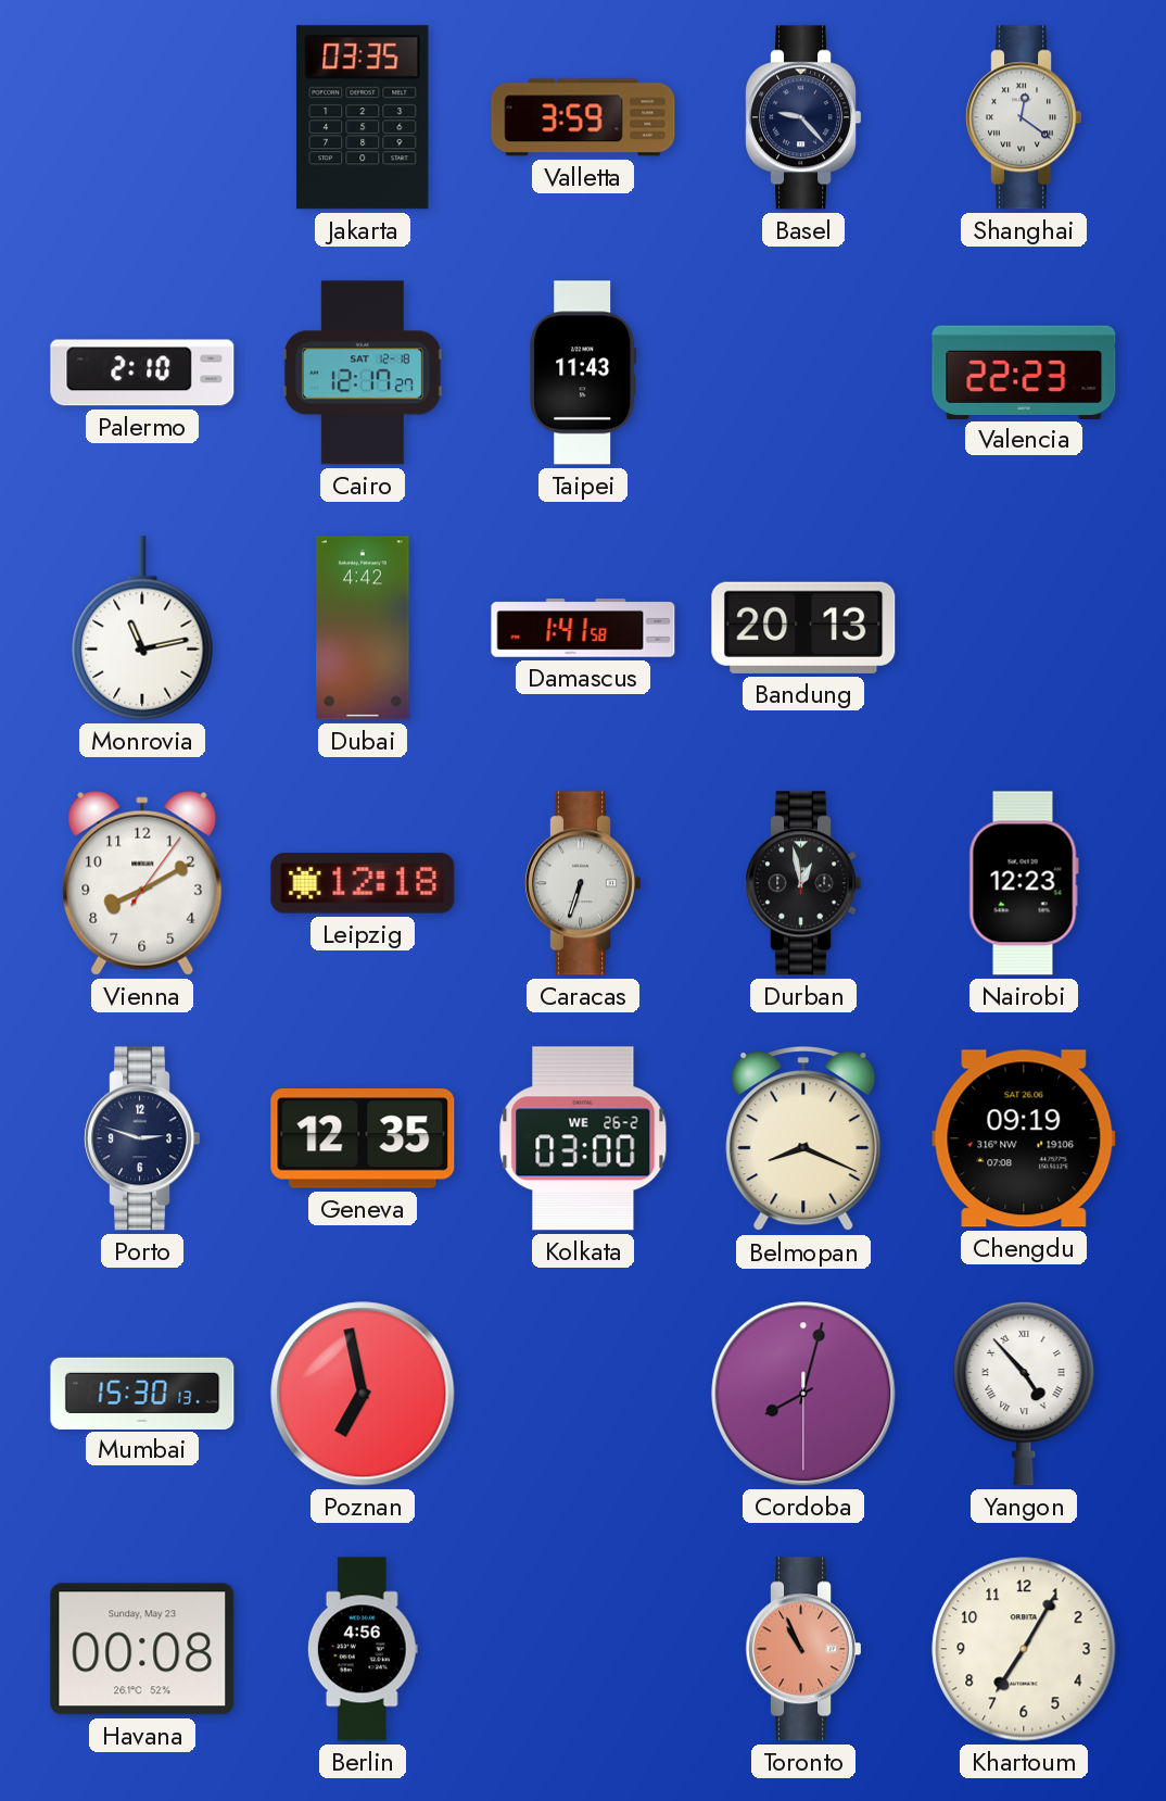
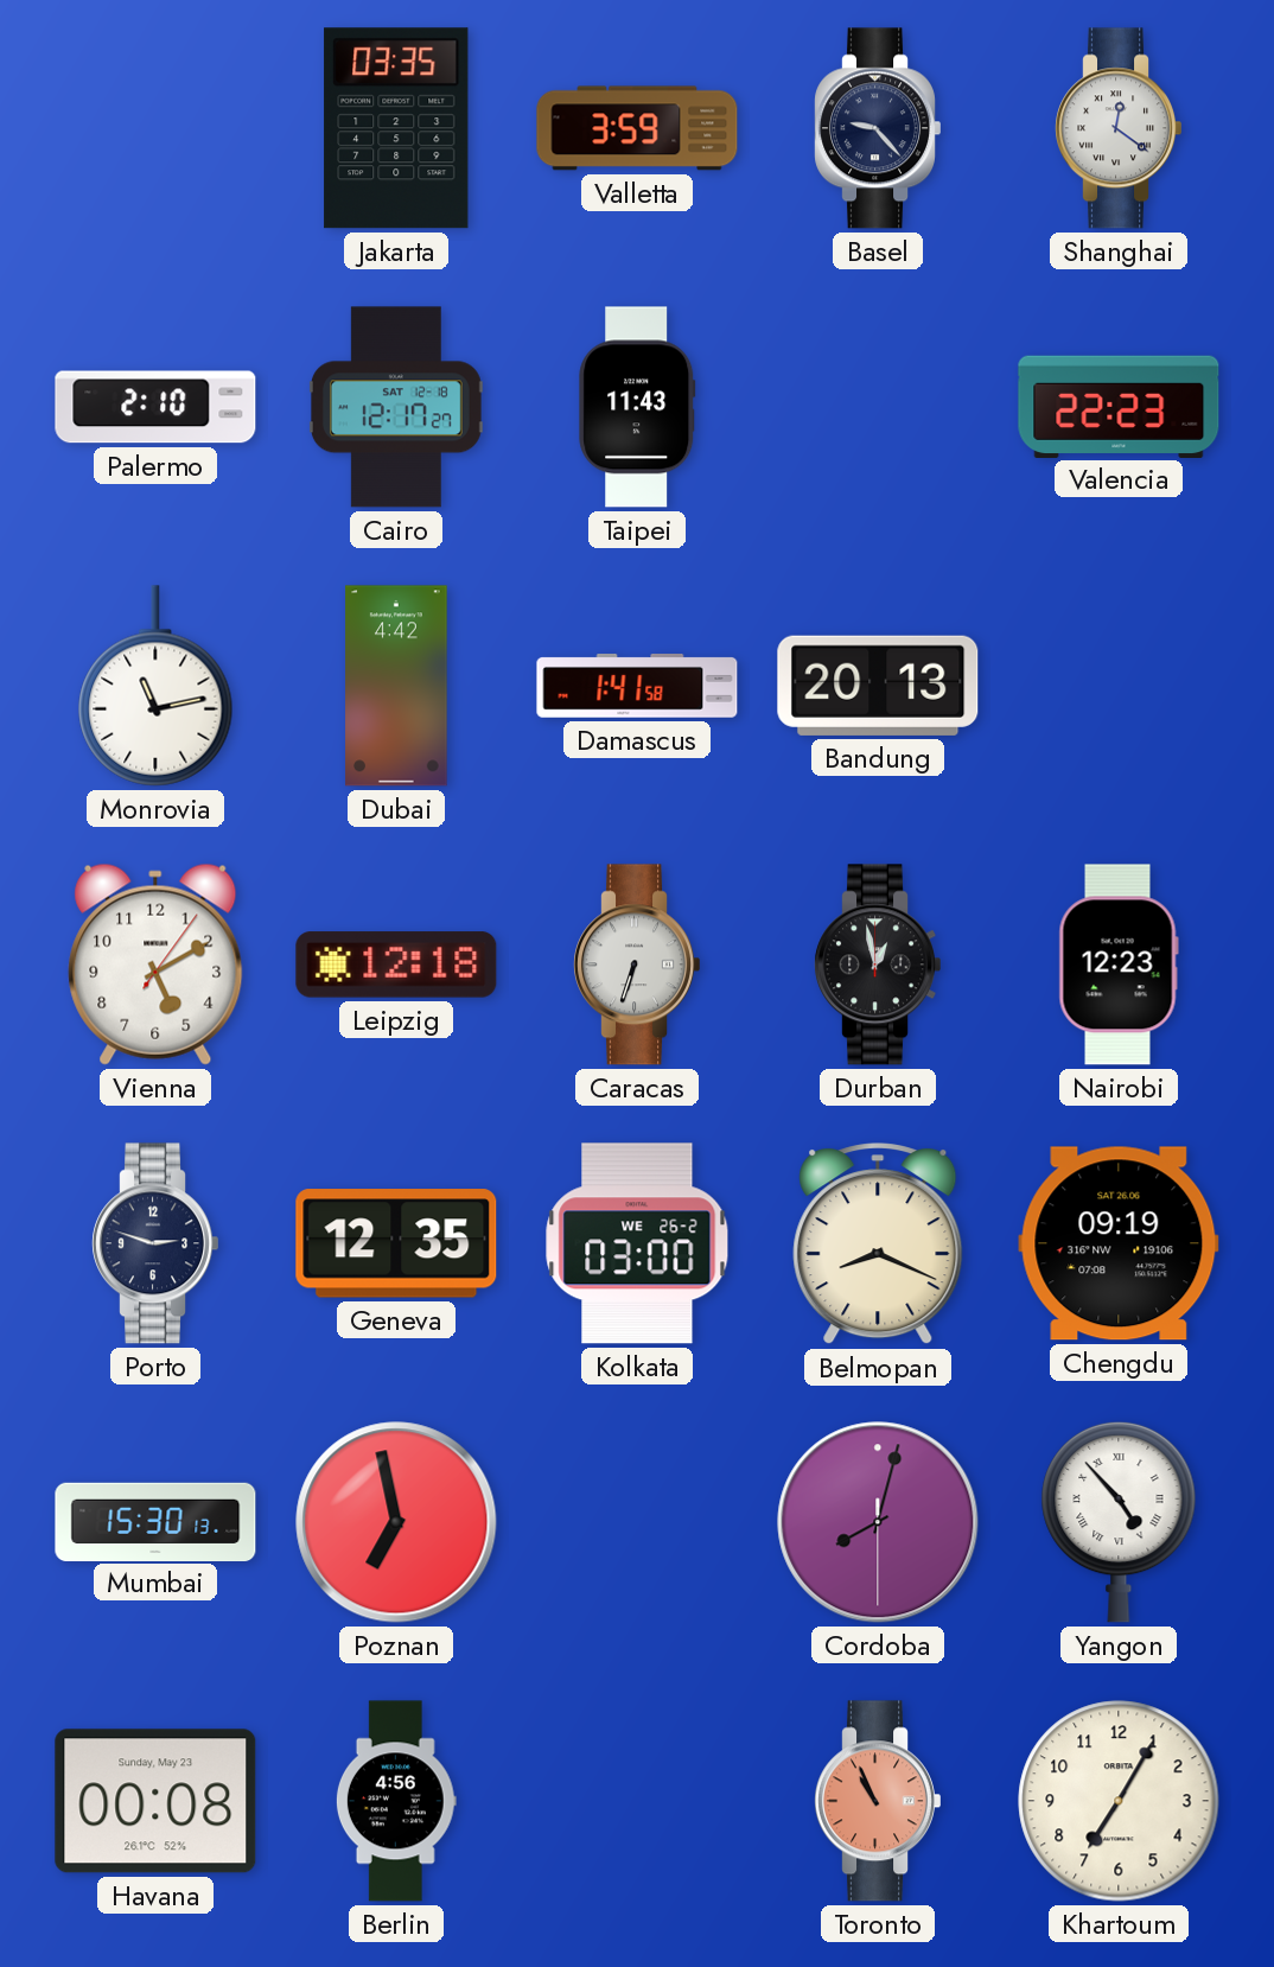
Vienna: 8:10 -> 5:10 (155, 965)
